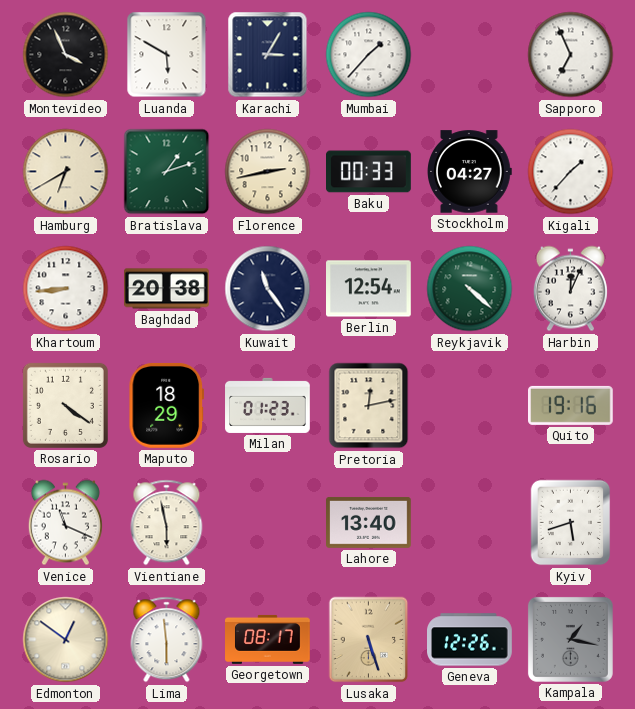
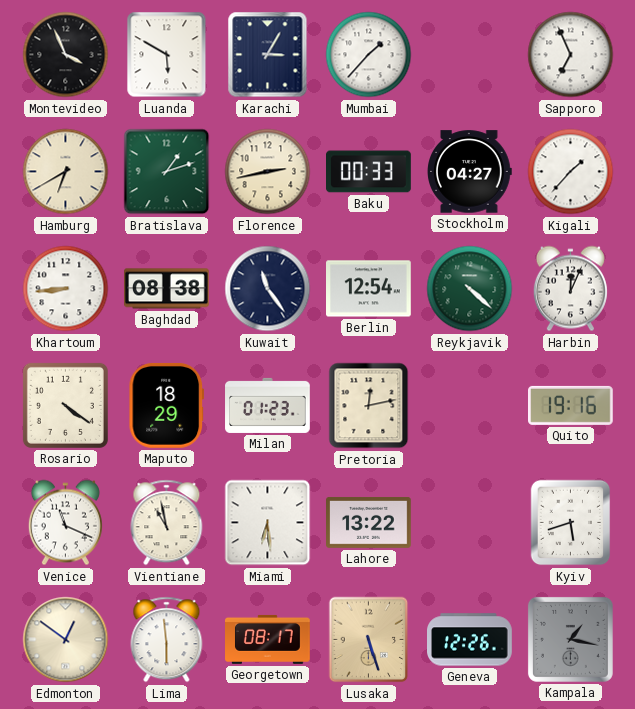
Baghdad: 20:38 -> 08:38 (167, 289)
Vientiane: 5:58 -> 10:58 (167, 523)
Miami: none -> 6:29 (268, 523)
Lahore: 13:40 -> 13:22 (369, 523)
